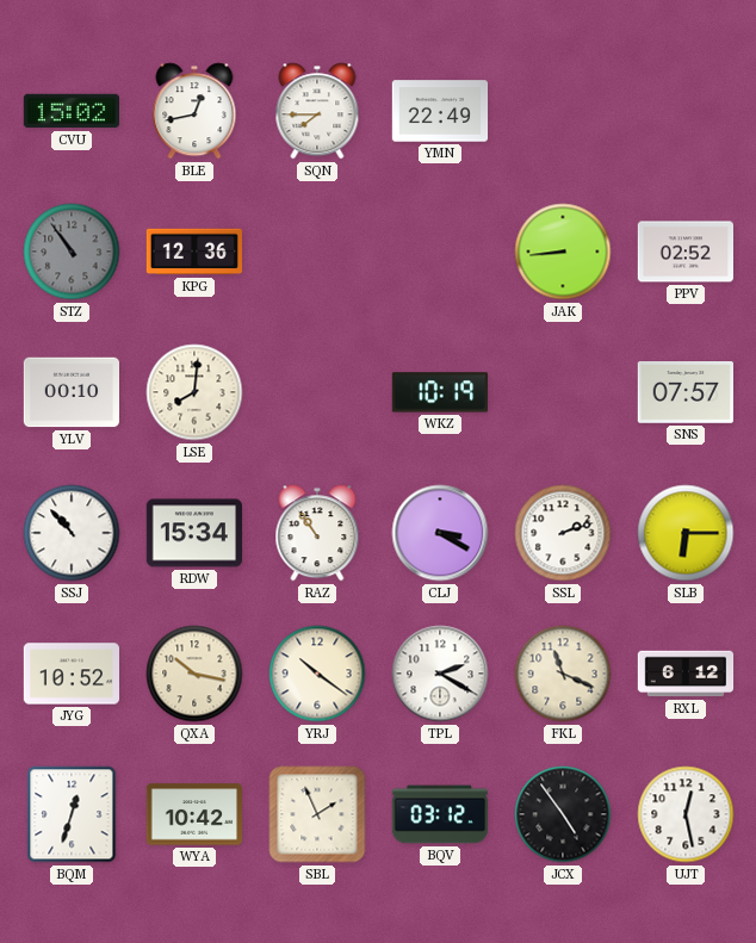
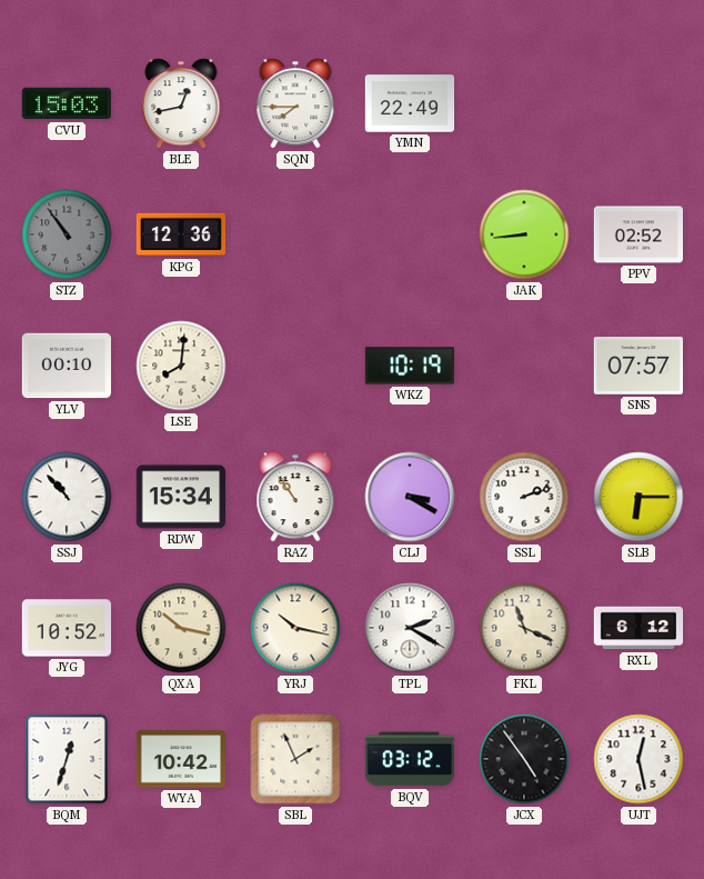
CVU: 15:02 -> 15:03 (66, 103)
YRJ: 10:21 -> 10:17 (295, 628)
